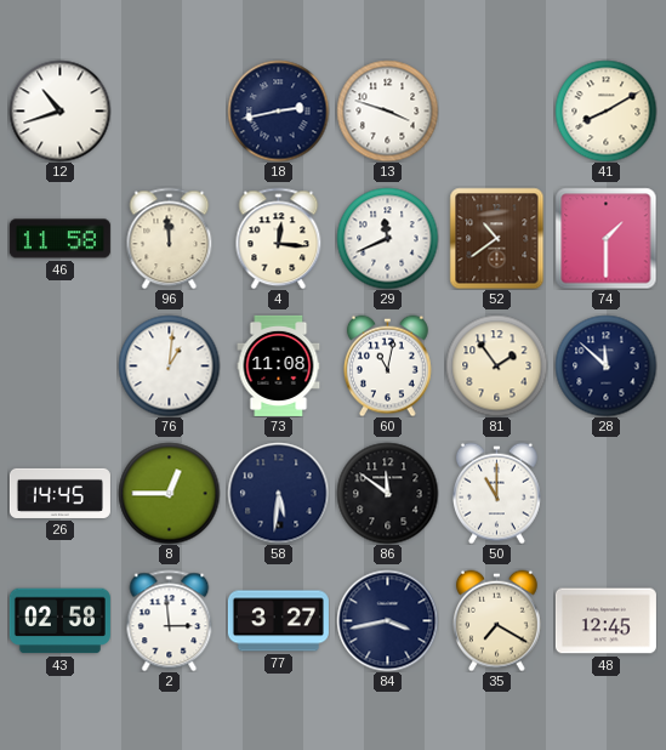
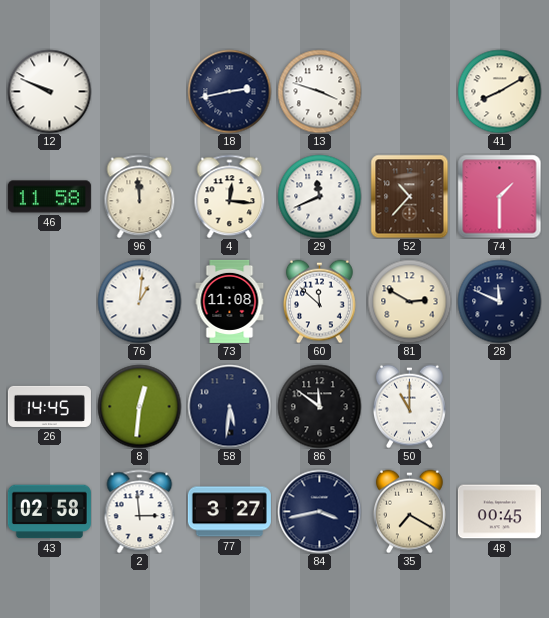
12: 10:42 -> 9:49 (49, 91)
52: 10:39 -> 10:37 (410, 196)
60: 11:02 -> 11:52 (320, 301)
81: 1:54 -> 2:50 (409, 301)
28: 11:52 -> 11:49 (499, 301)
8: 12:45 -> 12:31 (139, 406)
48: 12:45 -> 00:45 (499, 512)
